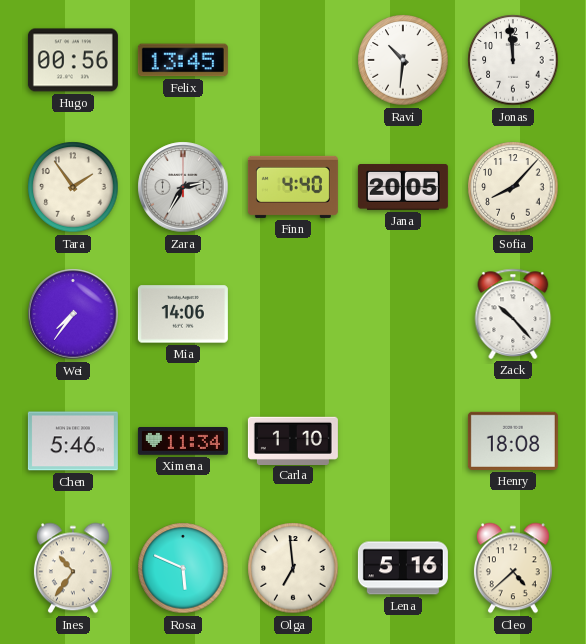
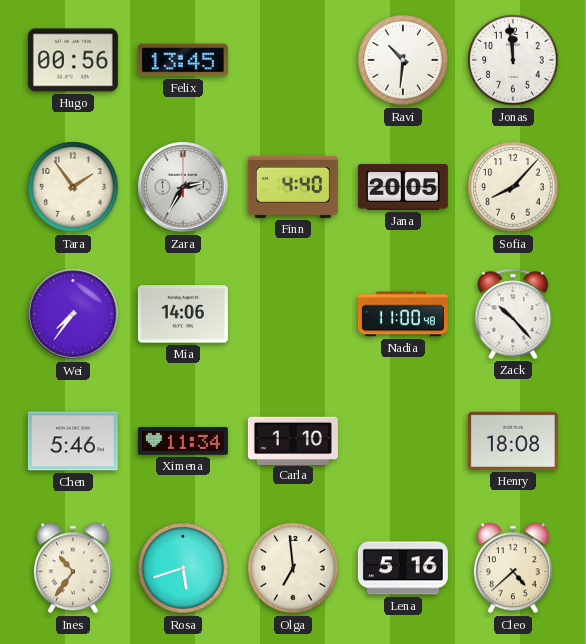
Nadia: none -> 11:00 (403, 314)
Rosa: 5:49 -> 5:42 (183, 568)
